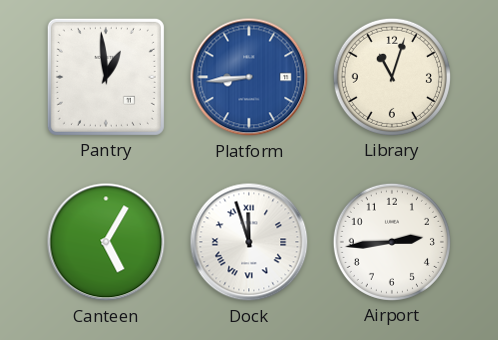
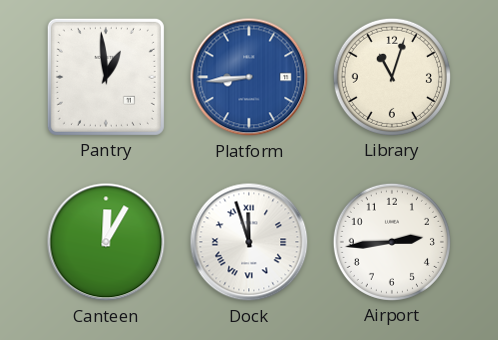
Canteen: 5:05 -> 12:05 (106, 242)
